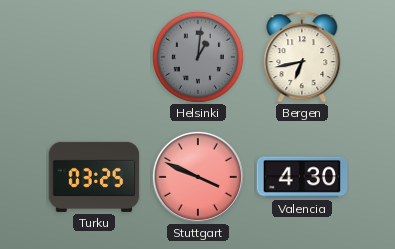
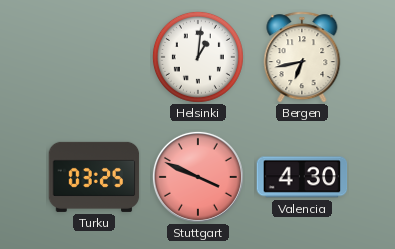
Helsinki dial: grey -> white (198, 57)
